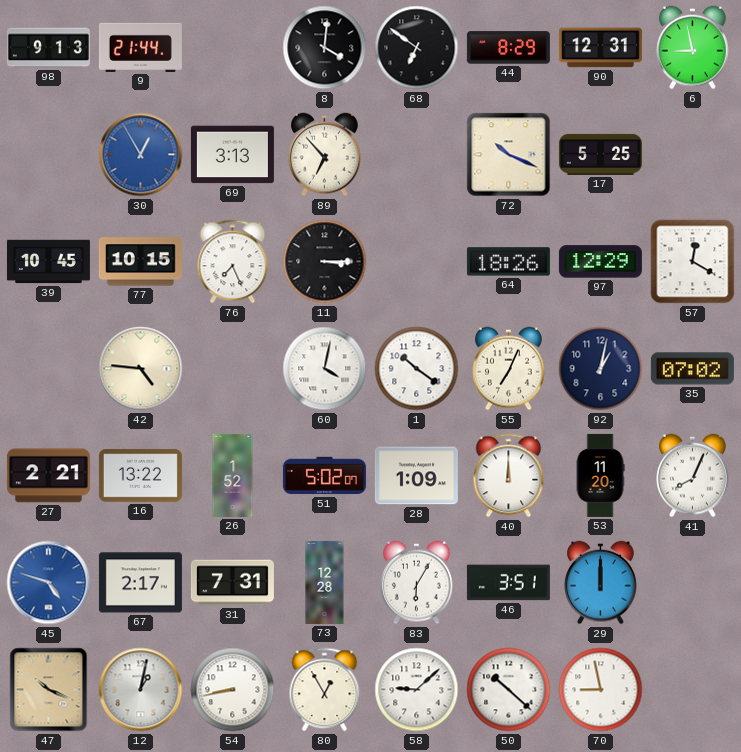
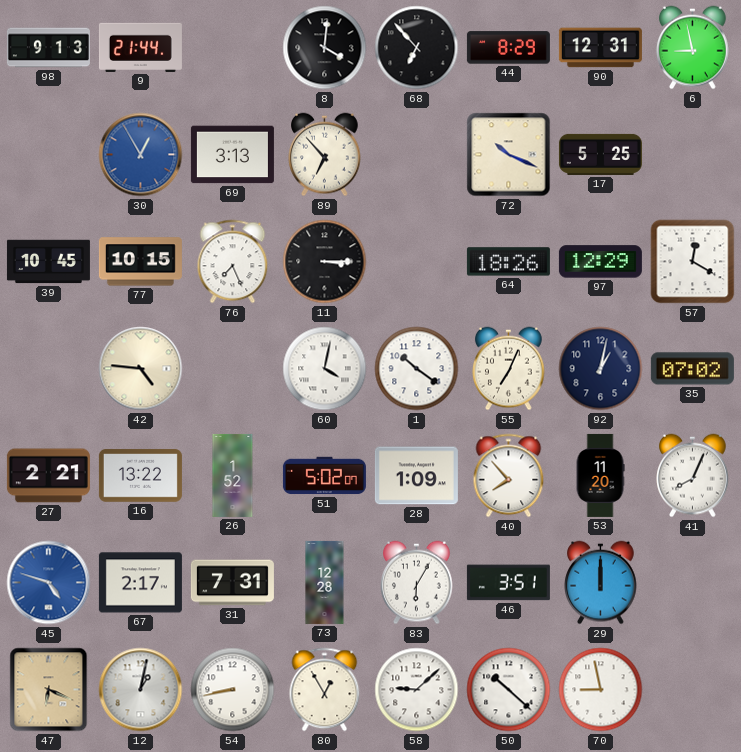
68: 6:51 -> 6:53 (417, 48)
40: 12:00 -> 7:53 (509, 476)
47: 10:19 -> 6:19 (49, 690)
